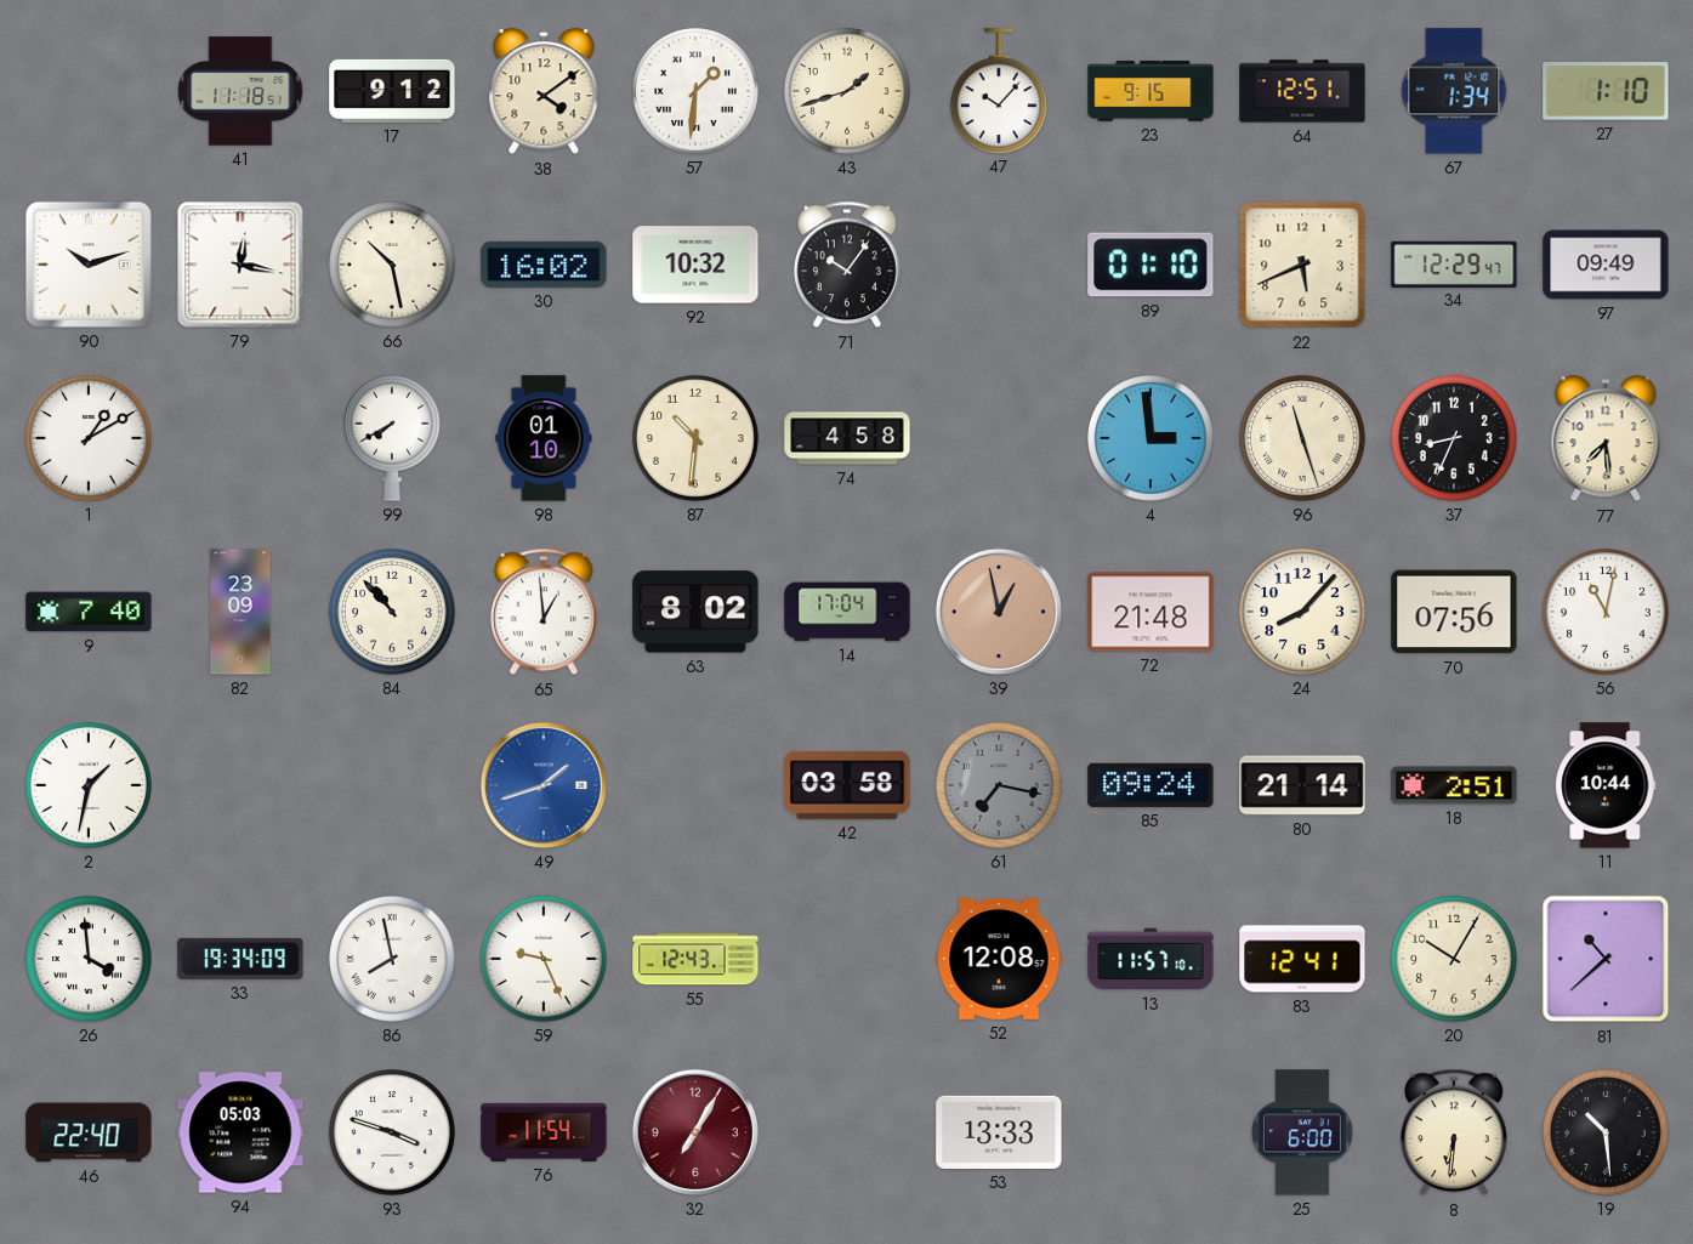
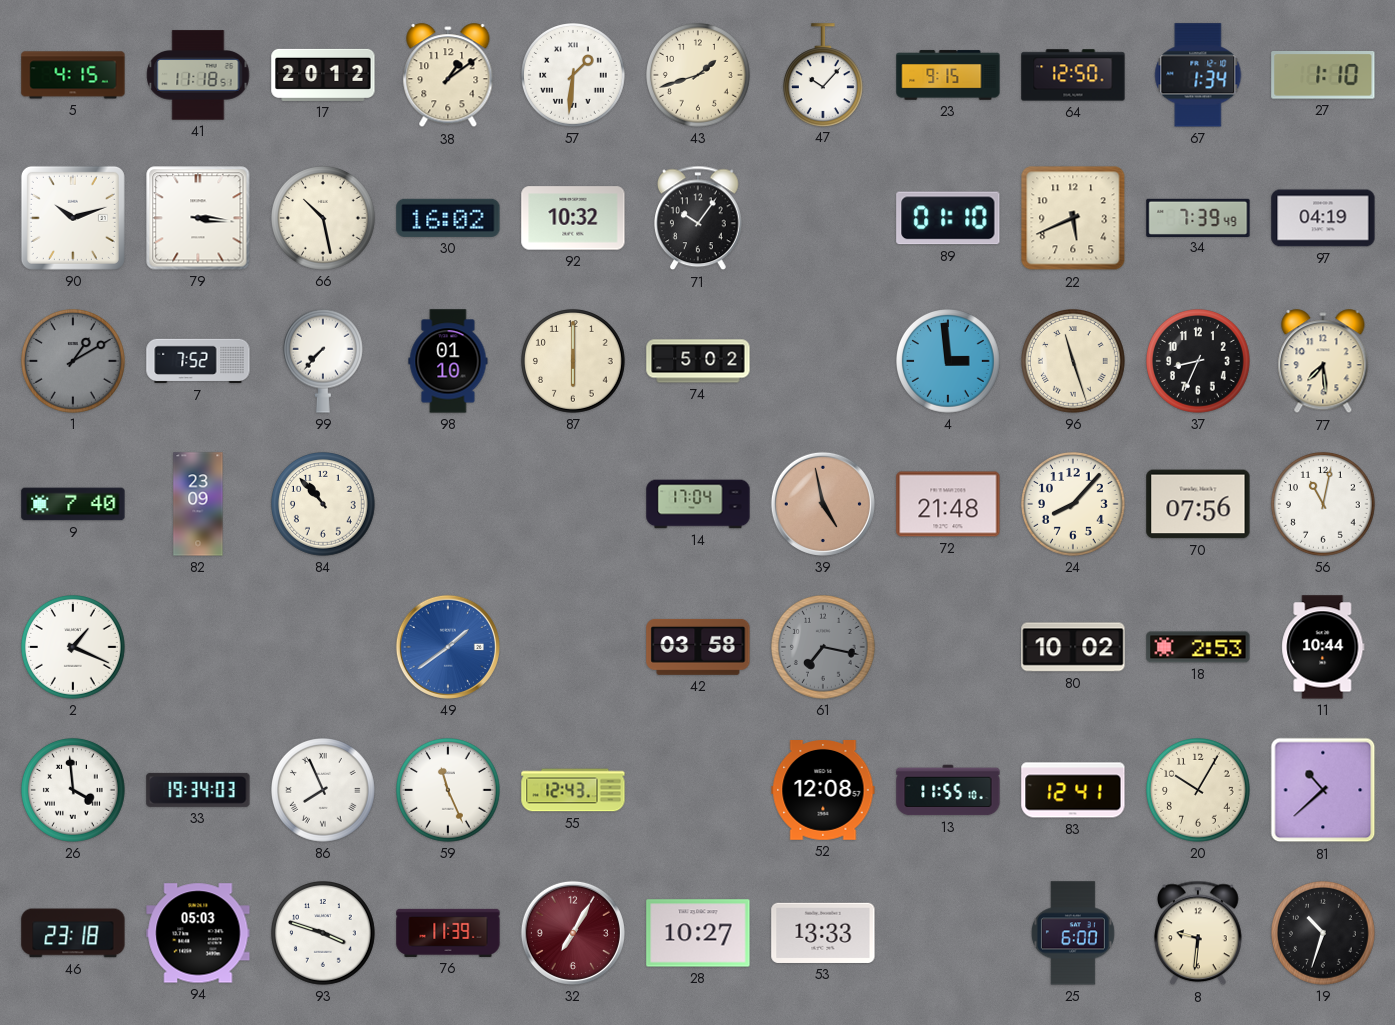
5: none -> 4:15 (73, 75)
17: 9:12 -> 20:12 (323, 75)
38: 4:09 -> 1:09 (448, 76)
64: 12:51 -> 12:50 (1073, 75)
79: 12:17 -> 3:16 (198, 218)
34: 12:29 -> 7:39 (1198, 217)
97: 09:49 -> 04:19 (1323, 218)
1 dial: white -> grey (74, 362)
7: none -> 7:52 (198, 361)
99: 7:40 -> 7:37 (323, 361)
87: 10:31 -> 6:00 (574, 362)
74: 4:58 -> 5:02 (698, 361)
65: 12:59 -> none (545, 612)
63: 8:02 -> none (695, 612)
39: 12:58 -> 4:58 (823, 504)
2: 1:32 -> 1:19 (74, 648)
49: 1:42 -> 1:39 (448, 647)
85: 09:24 -> none (1151, 785)
80: 21:14 -> 10:02 (1073, 647)
18: 2:51 -> 2:53 (1198, 647)
33: 19:34:09 -> 19:34:03 (198, 790)
86: 7:58 -> 7:56 (324, 791)
59: 9:26 -> 11:26 (449, 791)
13: 11:57 -> 11:55 (948, 790)
46: 22:40 -> 23:18 (73, 933)
76: 11:54 -> 11:39 (448, 933)
28: none -> 10:27 (698, 933)
8: 6:31 -> 9:31 (1199, 933)
19: 10:29 -> 10:33 (1324, 934)
